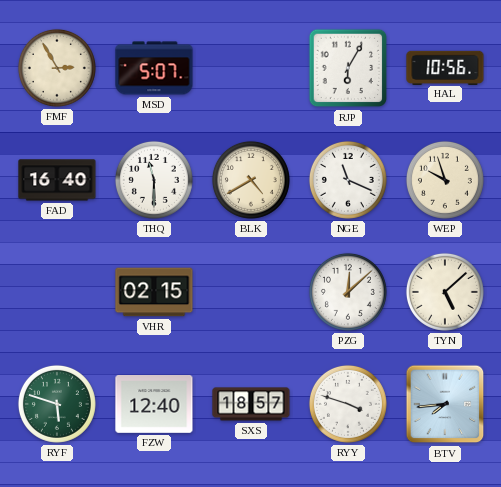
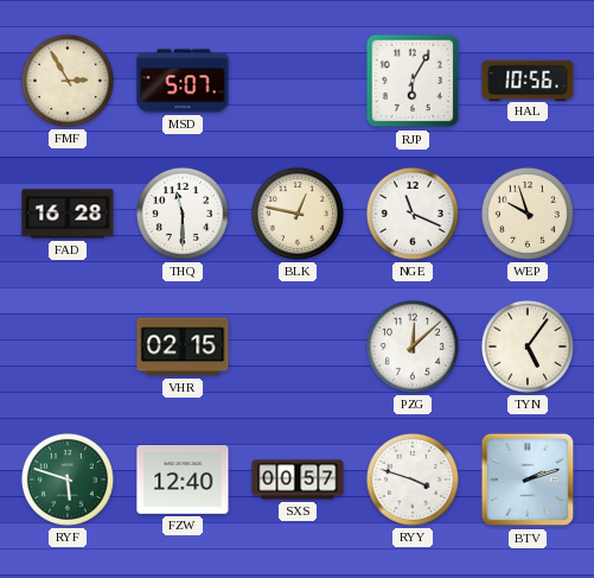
FAD: 16:40 -> 16:28 (68, 214)
BLK: 4:40 -> 12:47 (298, 214)
TYN: 5:08 -> 5:06 (528, 347)
SXS: 18:57 -> 00:57 (298, 479)
BTV: 7:44 -> 2:12 (528, 479)
